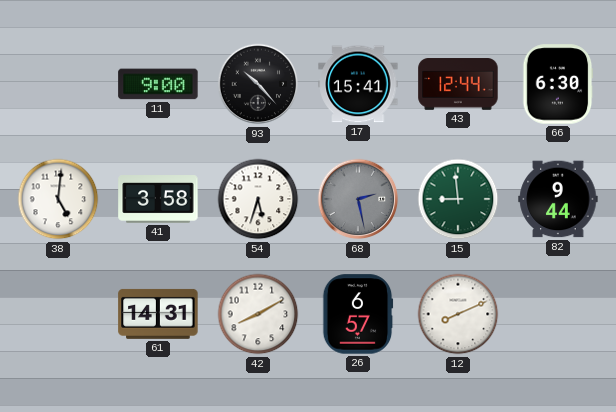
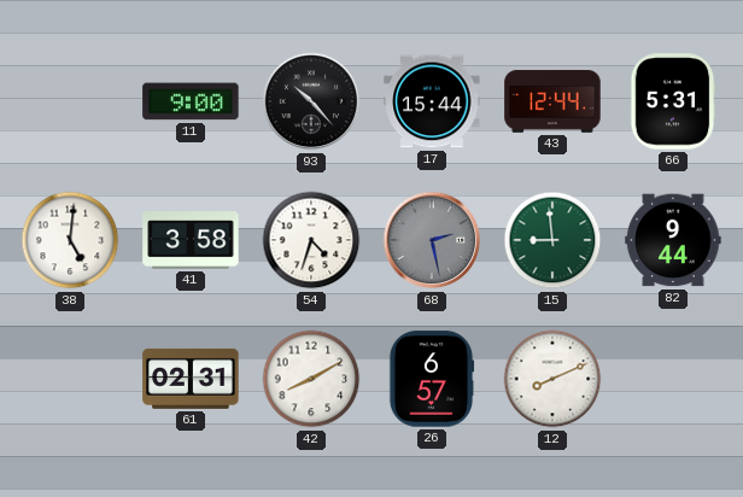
17: 15:41 -> 15:44 (432, 101)
66: 6:30 -> 5:31 (673, 101)
54: 5:33 -> 4:33 (311, 240)
61: 14:31 -> 02:31 (191, 379)
